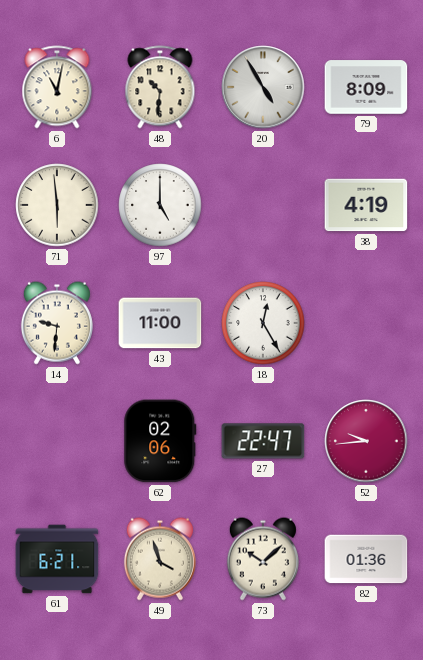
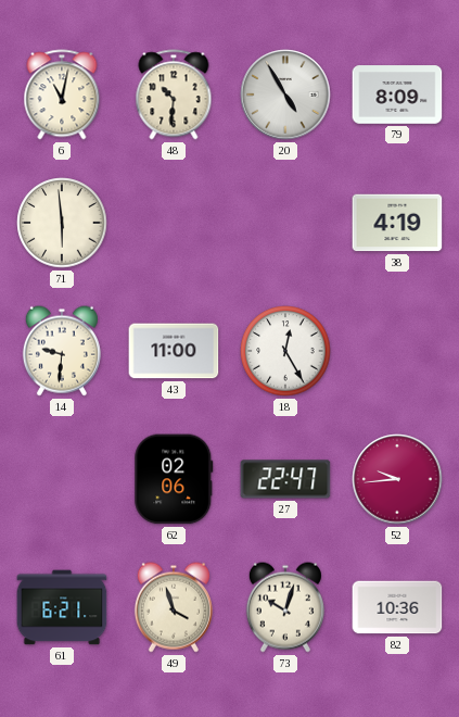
97: 5:00 -> none (160, 205)
73: 10:08 -> 10:03 (285, 607)
82: 01:36 -> 10:36 (397, 607)
